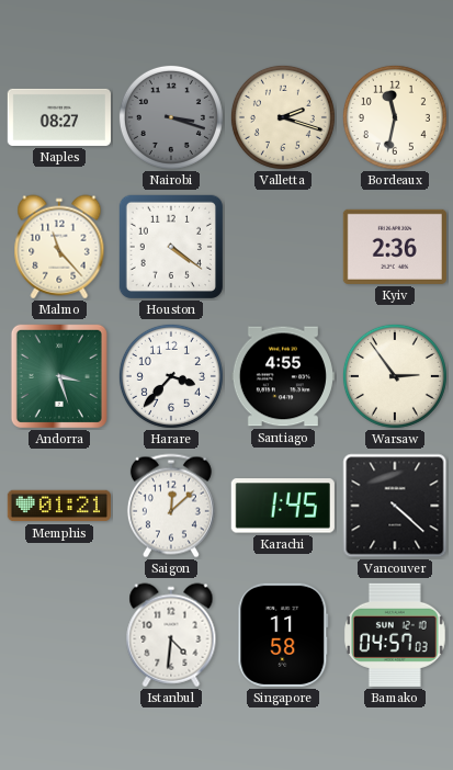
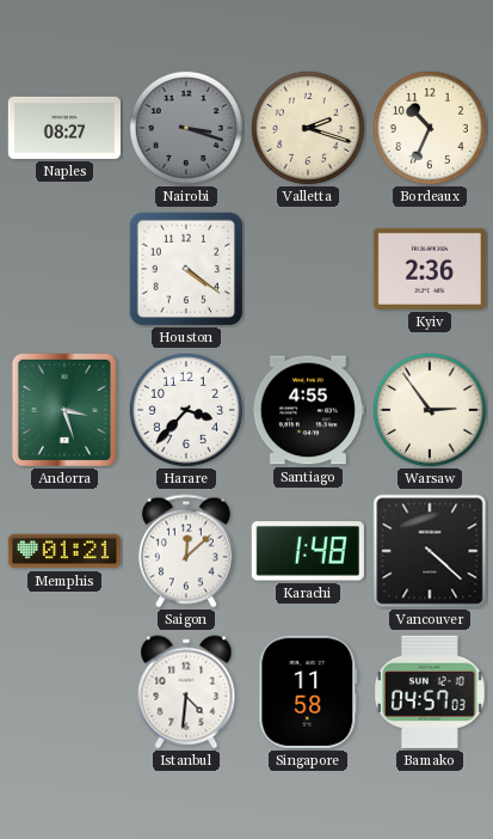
Bordeaux: 11:32 -> 10:34 (430, 128)
Malmo: 11:23 -> none (59, 247)
Karachi: 1:45 -> 1:48 (308, 551)
